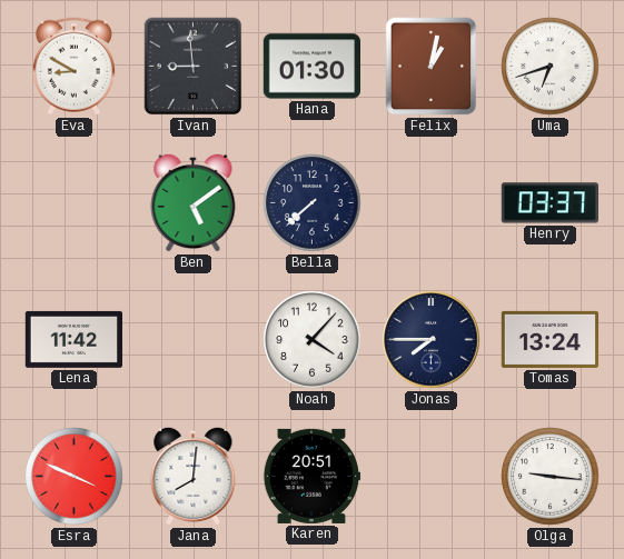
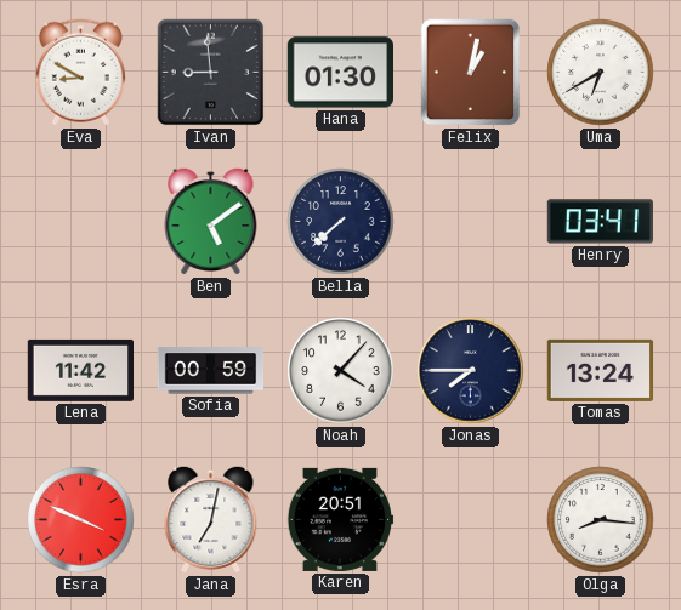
Uma: 6:42 -> 6:40 (601, 73)
Henry: 03:37 -> 03:41 (601, 222)
Sofia: none -> 00:59 (211, 371)
Jana: 8:01 -> 7:02 (211, 519)
Olga: 9:16 -> 8:16 (601, 520)
